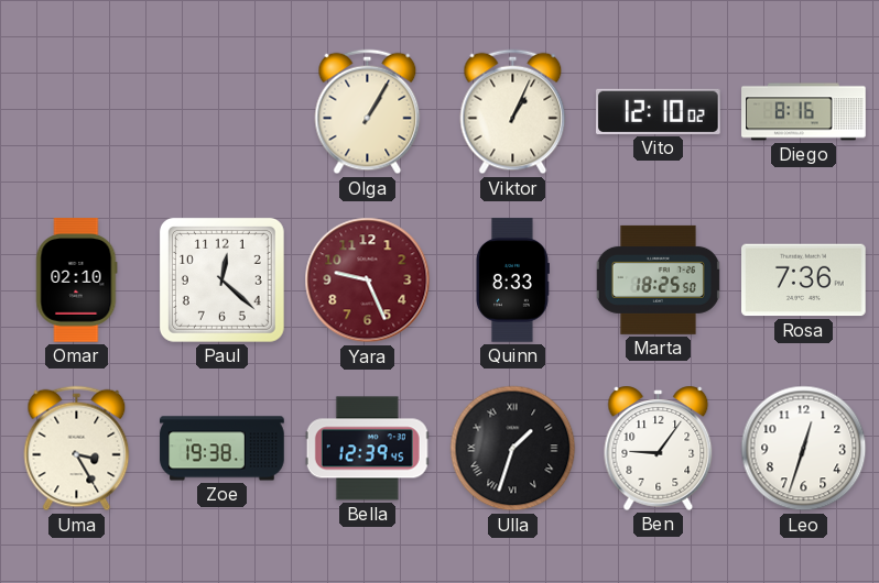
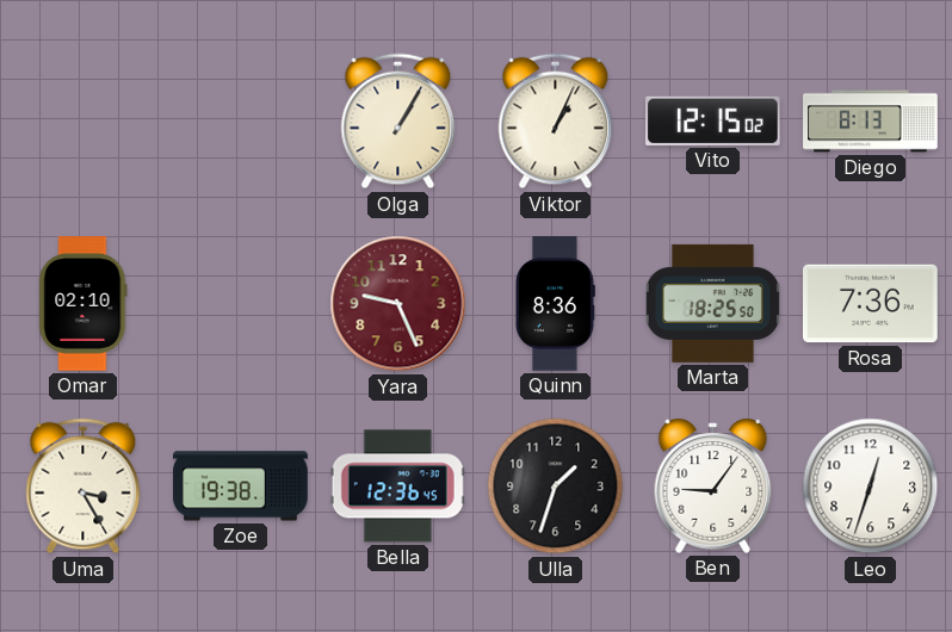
Vito: 12:10 -> 12:15 (713, 120)
Diego: 8:16 -> 8:13 (871, 122)
Paul: 12:22 -> none (221, 279)
Quinn: 8:33 -> 8:36 (555, 304)
Bella: 12:39 -> 12:36 (397, 487)
Ulla numerals: Roman -> Arabic (556, 487)
